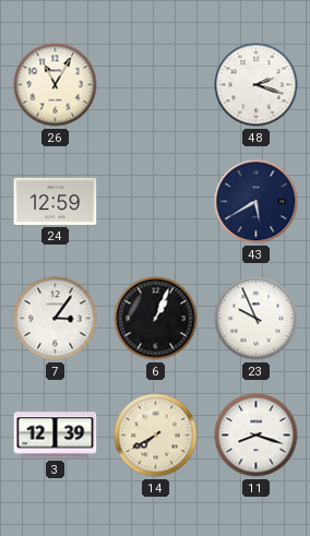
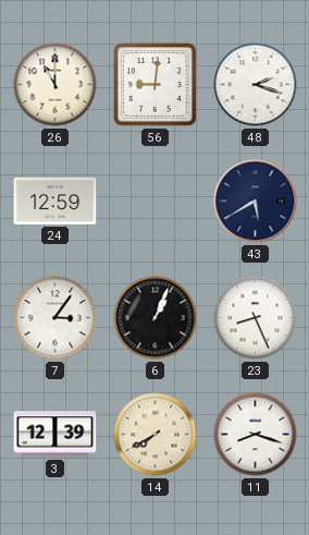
26: 11:05 -> 11:00 (55, 85)
56: none -> 9:01 (156, 85)
23: 9:56 -> 8:26 (256, 318)
